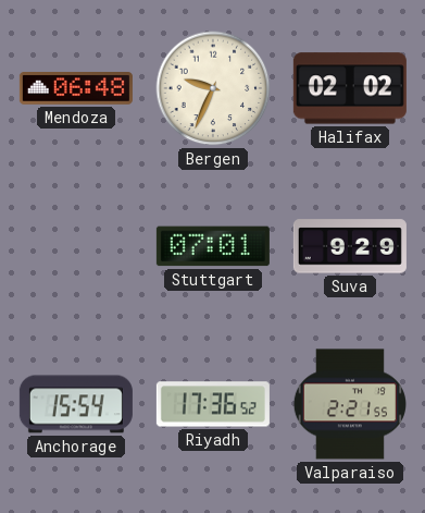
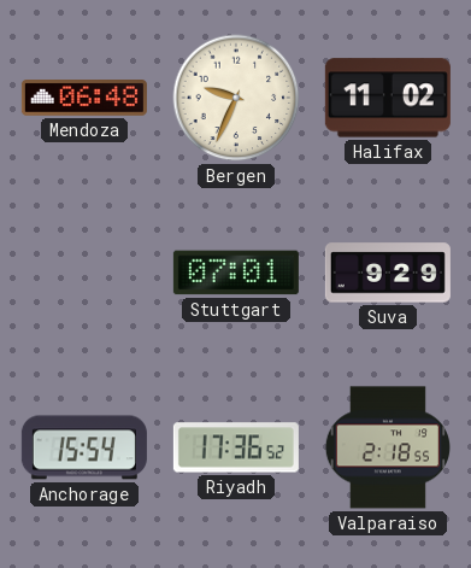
Halifax: 02:02 -> 11:02 (388, 98)
Valparaiso: 2:21 -> 2:18 (388, 447)
